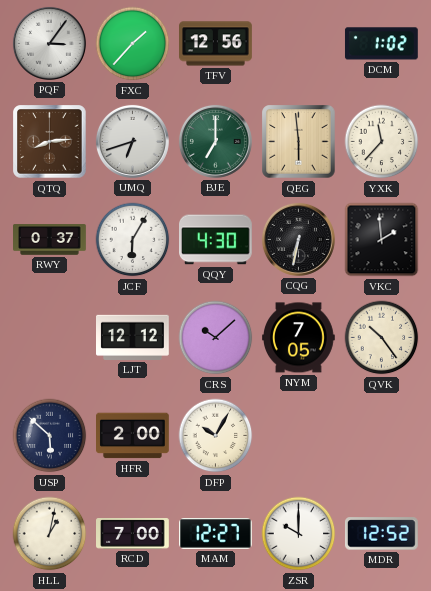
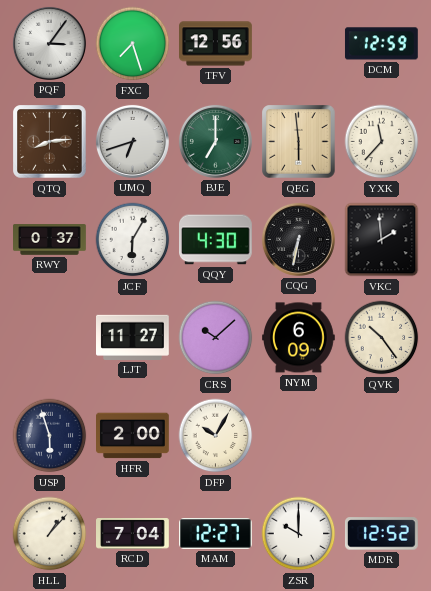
FXC: 1:37 -> 7:27 (133, 44)
DCM: 1:02 -> 12:59 (381, 44)
LJT: 12:12 -> 11:27 (133, 337)
NYM: 7:05 -> 6:09 (299, 338)
USP: 5:52 -> 5:57 (50, 436)
HLL: 1:02 -> 1:07 (50, 534)
RCD: 7:00 -> 7:04 (133, 534)
